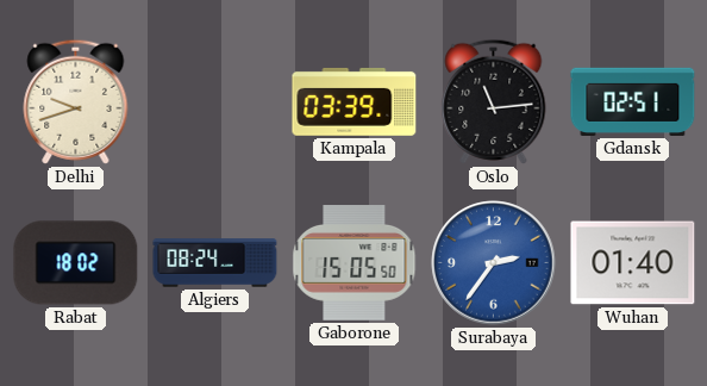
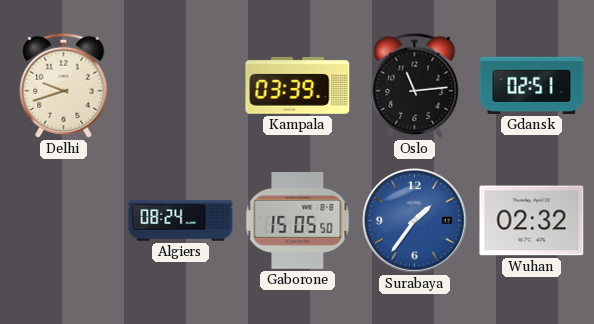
Rabat: 18:02 -> none (76, 263)
Surabaya: 2:36 -> 1:36 (415, 221)
Wuhan: 01:40 -> 02:32 (532, 221)
